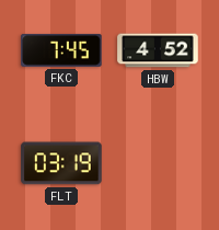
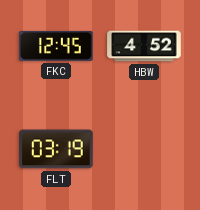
FKC: 7:45 -> 12:45 (56, 46)
